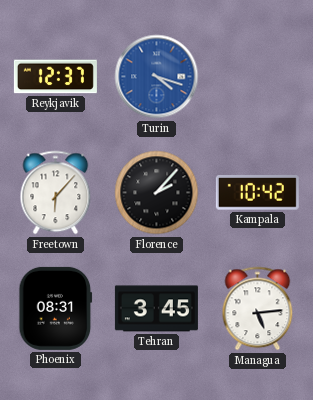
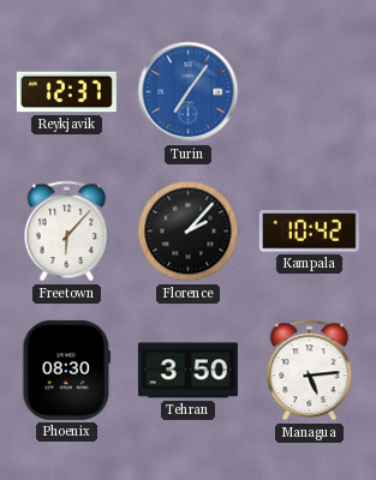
Turin: 4:18 -> 7:06 (189, 92)
Phoenix: 08:31 -> 08:30 (67, 370)
Tehran: 3:45 -> 3:50 (187, 371)
